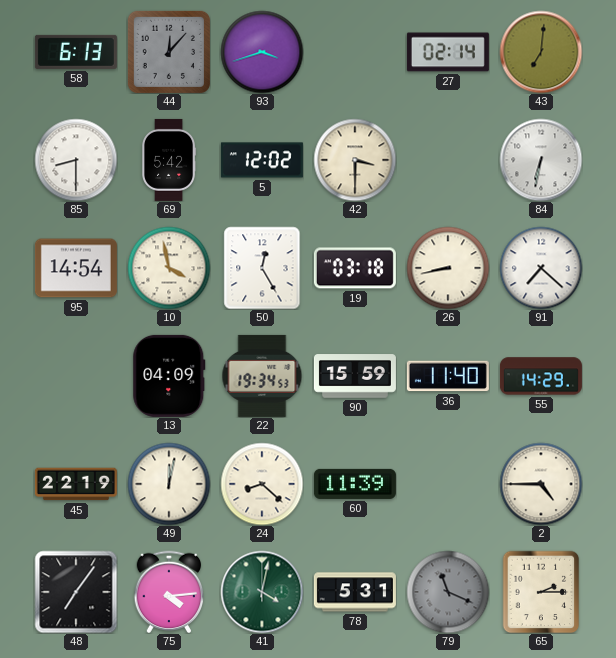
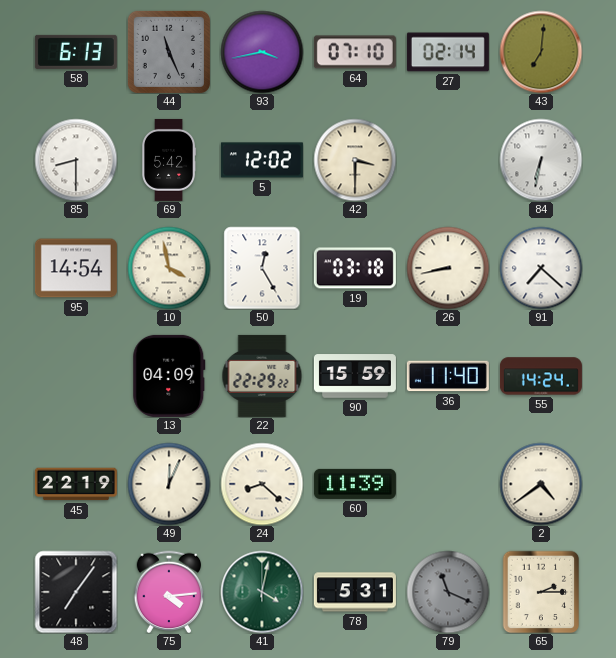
44: 12:07 -> 11:26 (169, 52)
93: 3:42 -> 3:43 (262, 52)
64: none -> 07:10 (355, 52)
22: 19:34 -> 22:29 (262, 376)
55: 14:29 -> 14:24 (541, 376)
49: 12:02 -> 12:04 (169, 484)
2: 4:45 -> 4:39 (541, 484)
